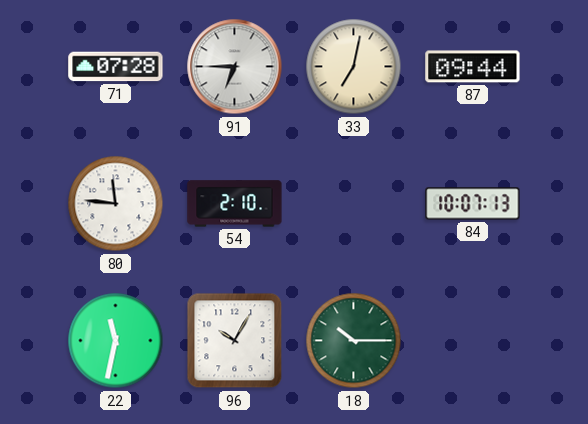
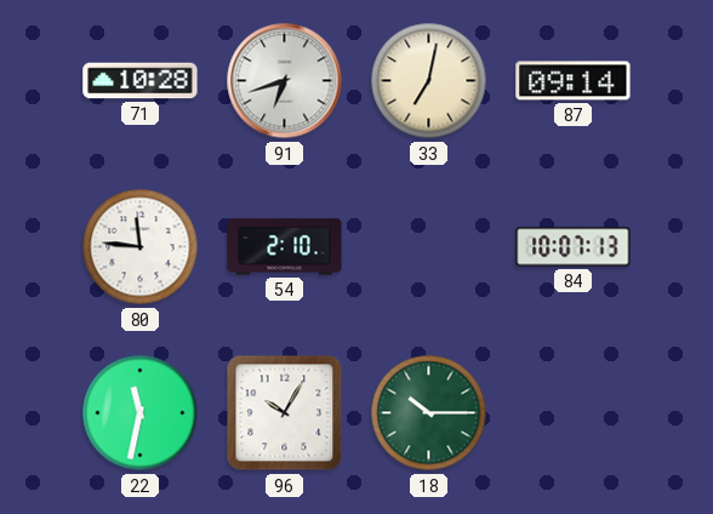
71: 07:28 -> 10:28 (141, 81)
91: 6:45 -> 6:42 (285, 81)
87: 09:44 -> 09:14 (574, 81)
